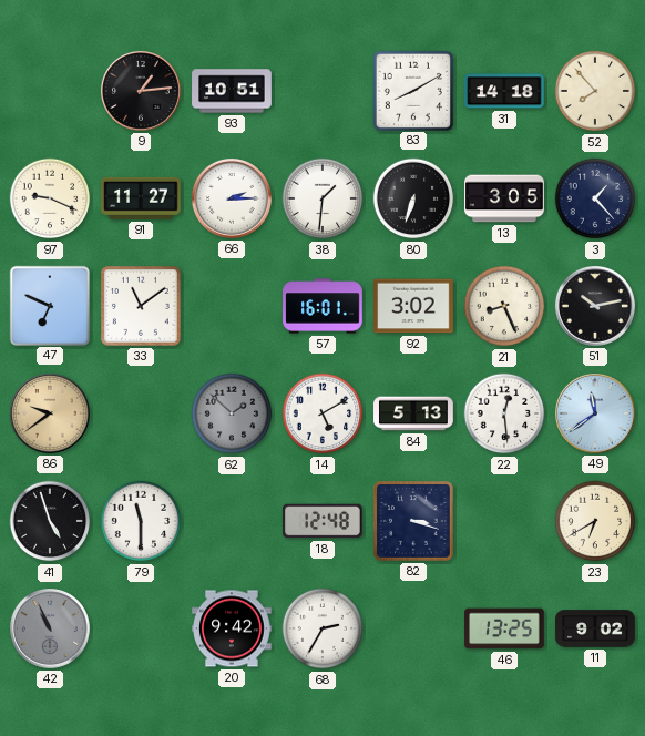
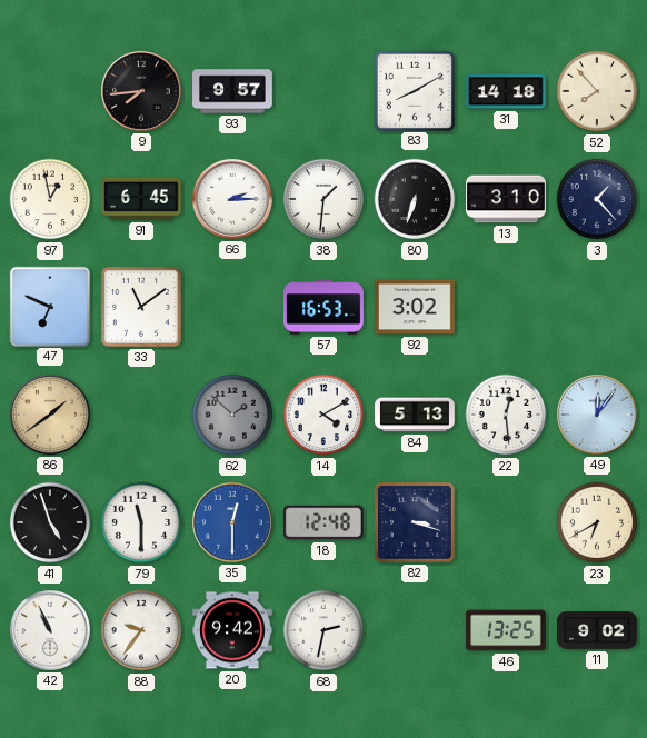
9: 1:14 -> 7:44 (141, 91)
93: 10:51 -> 9:57 (232, 91)
97: 9:19 -> 12:58 (50, 199)
91: 11:27 -> 6:45 (142, 199)
13: 3:05 -> 3:10 (506, 199)
57: 16:01 -> 16:53 (323, 307)
21: 8:26 -> none (504, 306)
51: 10:13 -> none (595, 306)
86: 9:39 -> 1:39 (50, 415)
14: 5:10 -> 4:10 (323, 415)
49: 11:39 -> 12:06 (597, 415)
35: none -> 12:30 (232, 522)
42 dial: grey -> white (50, 630)
88: none -> 9:36 (141, 630)
68: 2:35 -> 2:32 (323, 630)
